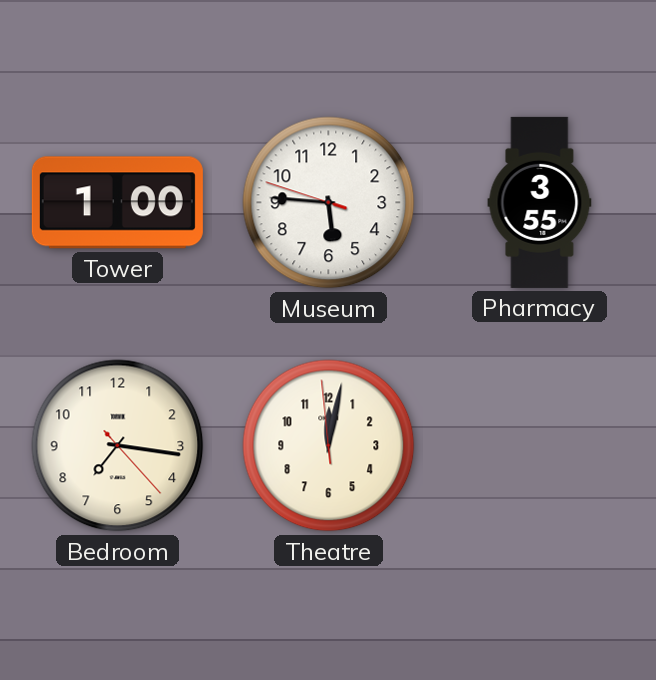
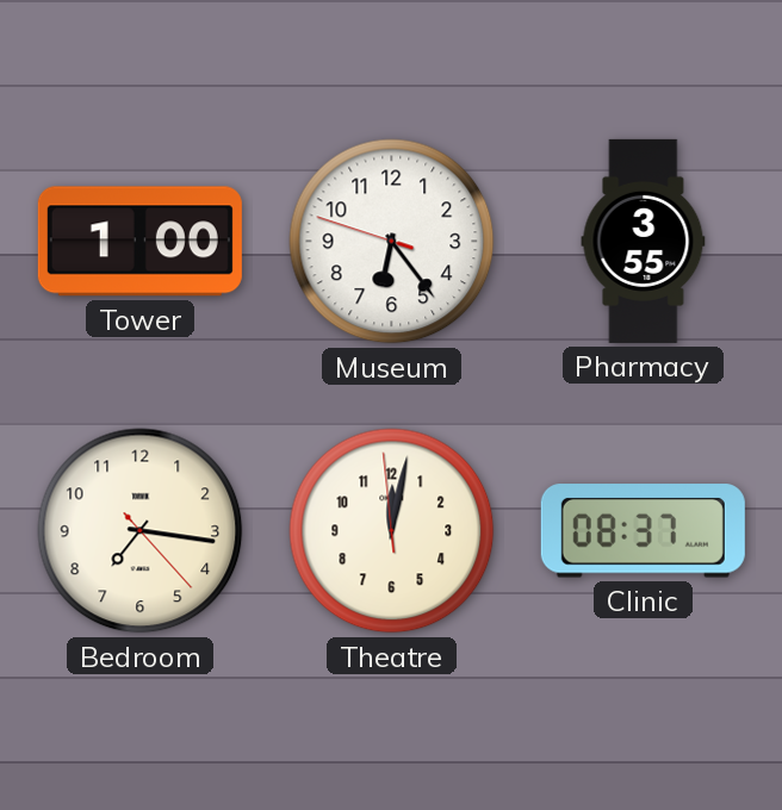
Museum: 5:45 -> 6:23 (392, 242)
Clinic: none -> 08:37 (643, 531)
